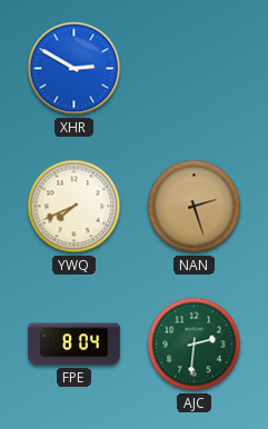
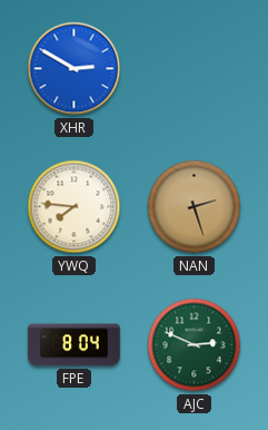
YWQ: 7:41 -> 7:46 (75, 207)
AJC: 2:31 -> 2:49 (195, 345)
